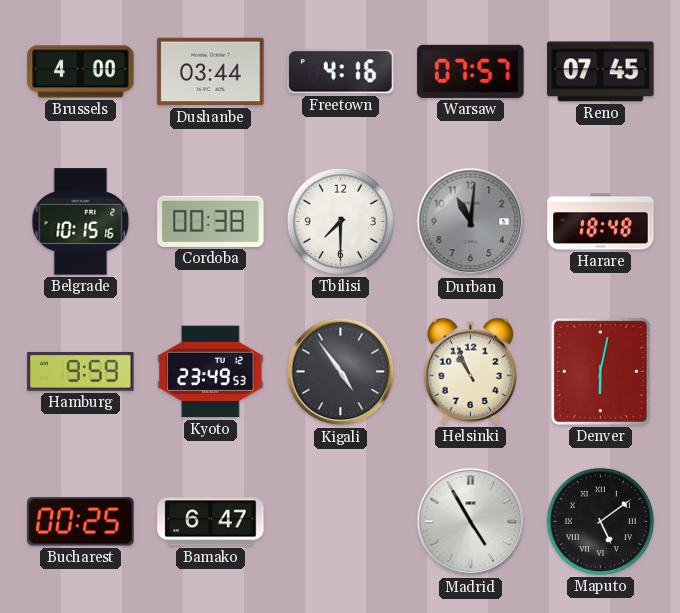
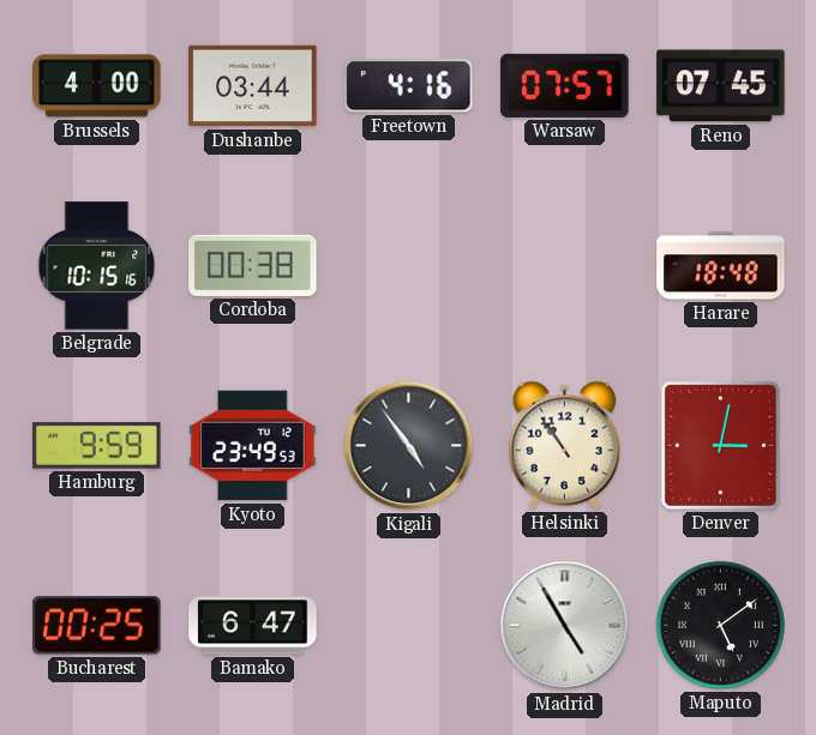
Tbilisi: 7:30 -> none (340, 221)
Durban: 11:01 -> none (471, 222)
Helsinki: 10:56 -> 10:54 (565, 445)
Denver: 6:02 -> 3:02 (720, 445)
